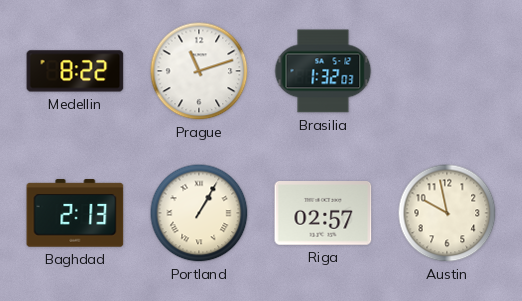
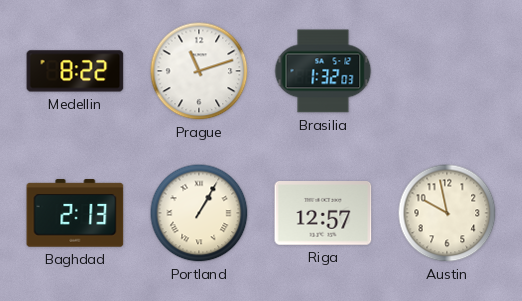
Riga: 02:57 -> 12:57 (323, 214)
